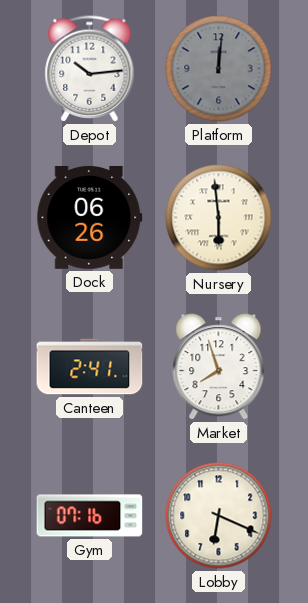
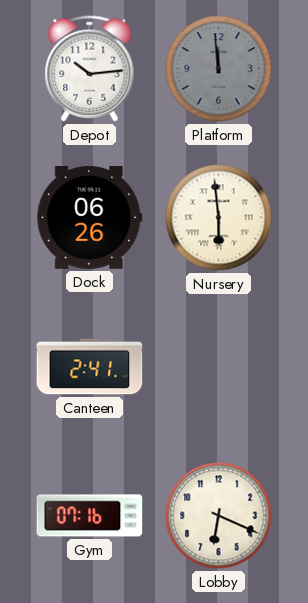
Platform: 12:01 -> 11:59 (219, 69)
Market: 7:57 -> none (219, 367)
